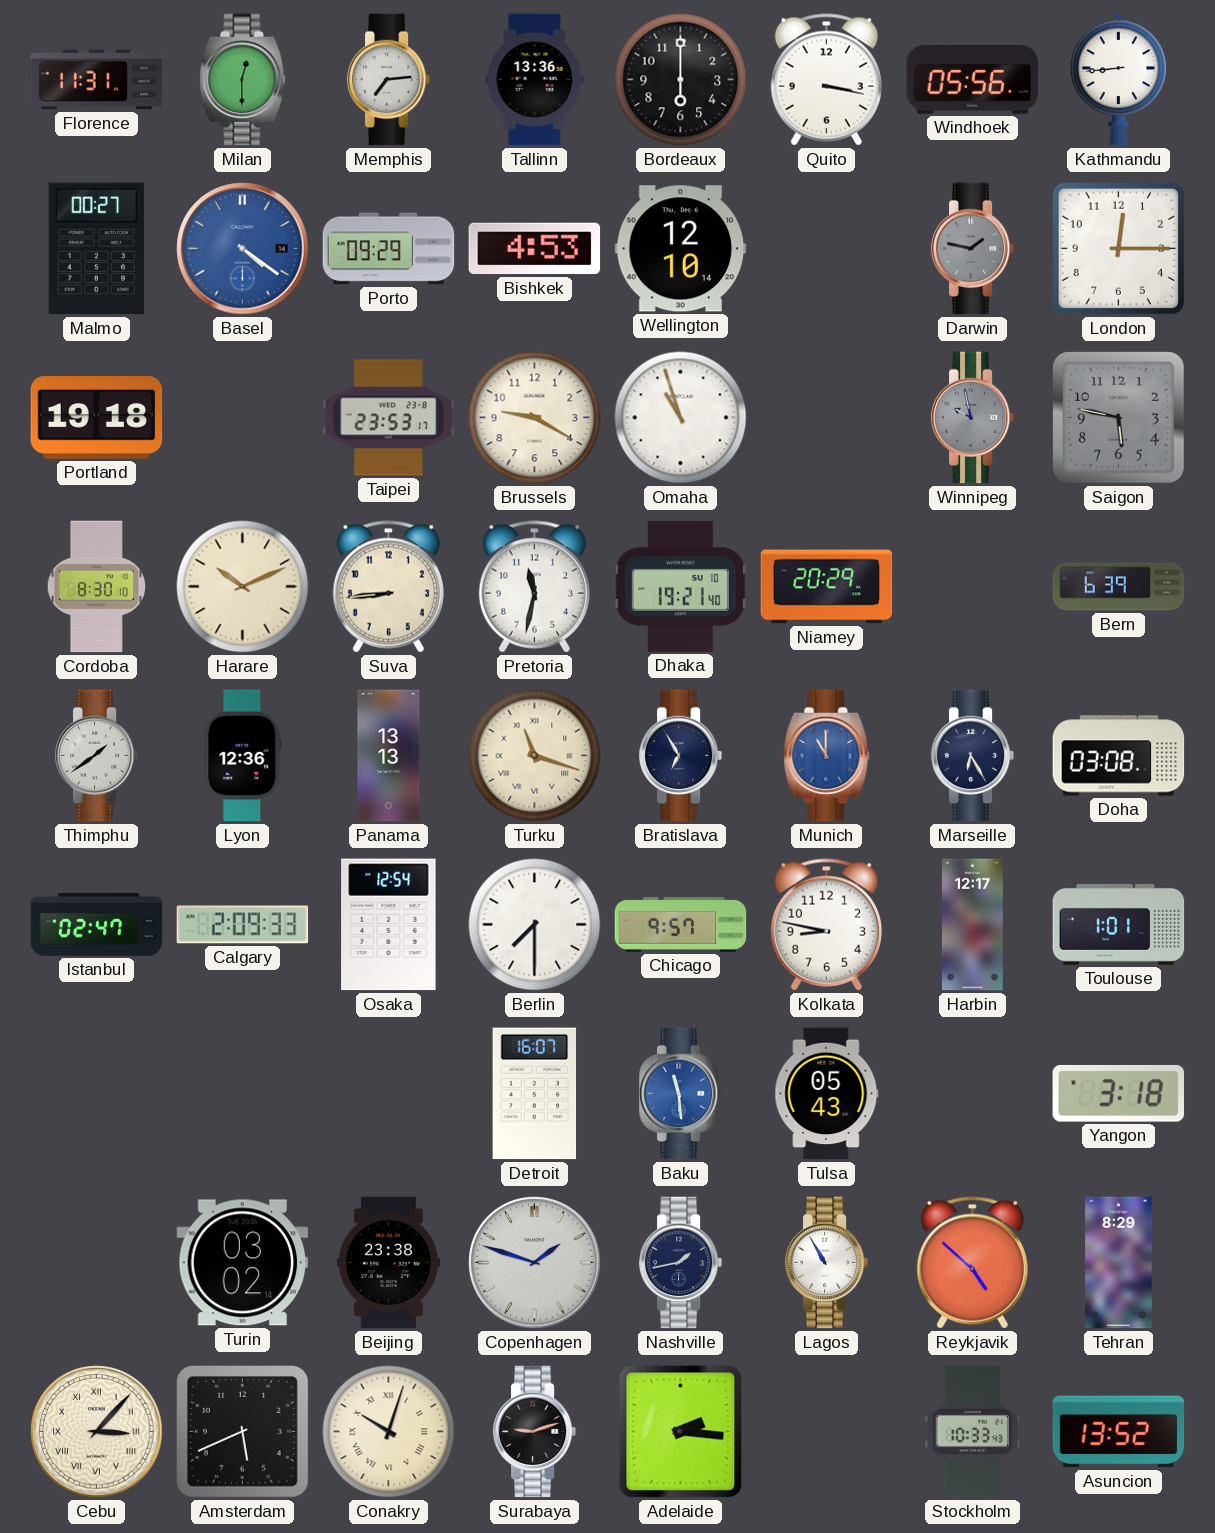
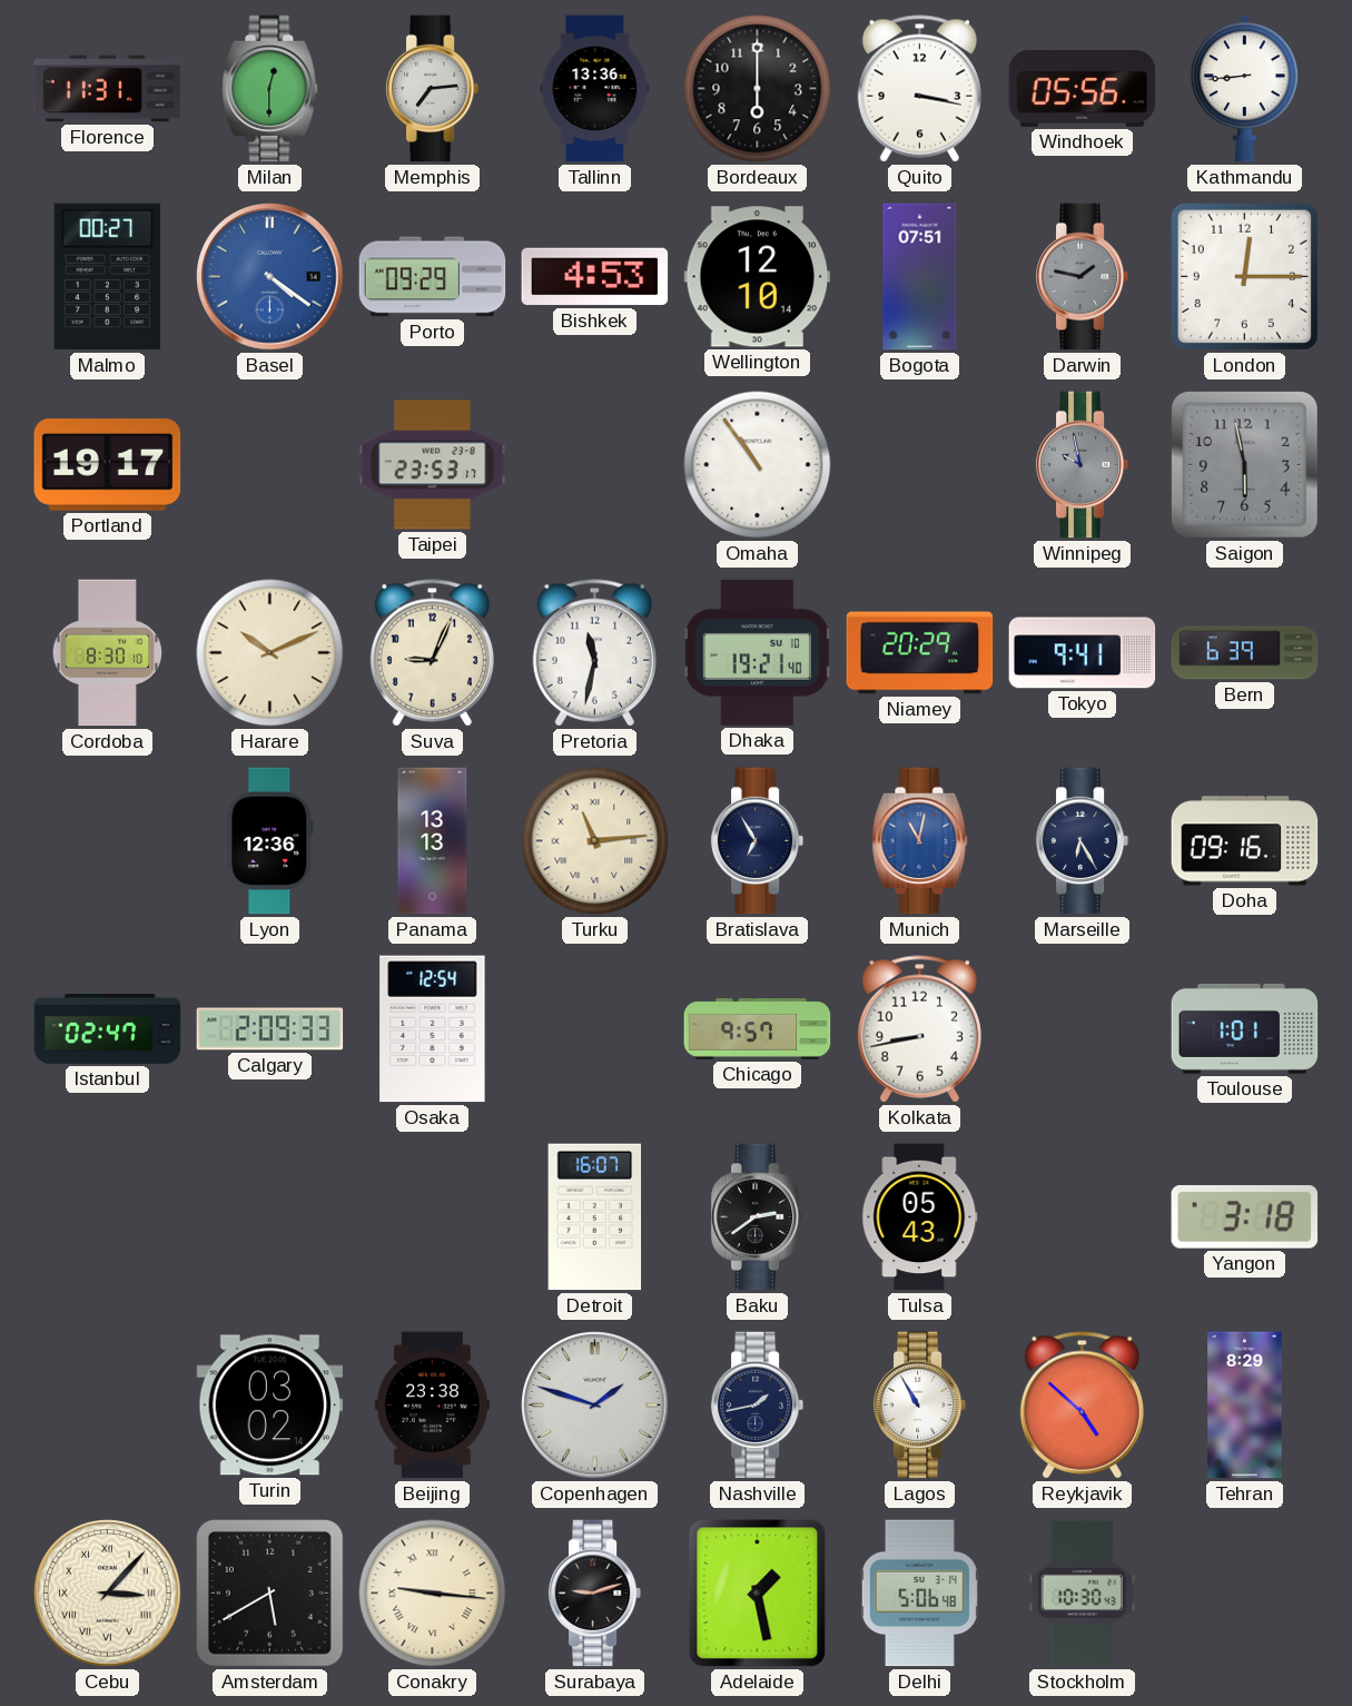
Bogota: none -> 07:51 (920, 277)
Portland: 19:18 -> 19:17 (108, 465)
Brussels: 9:20 -> none (535, 418)
Omaha: 10:57 -> 10:54 (758, 465)
Saigon: 5:47 -> 5:58 (1245, 465)
Suva: 8:44 -> 9:04 (432, 653)
Tokyo: none -> 9:41 (1083, 653)
Thimphu: 1:39 -> none (97, 756)
Turku: 11:18 -> 11:14 (595, 841)
Munich: 11:00 -> 11:02 (920, 841)
Doha: 03:08 -> 09:16 (1245, 841)
Berlin: 7:30 -> none (535, 925)
Kolkata: 8:47 -> 8:43 (919, 1029)
Harbin: 12:17 -> none (972, 925)
Baku: 11:29 -> 2:39 (758, 1217)
Baku dial: blue -> black (758, 1217)
Amsterdam: 5:41 -> 5:40 (270, 1594)
Conakry: 10:03 -> 9:16 (433, 1594)
Adelaide: 2:16 -> 1:28 (758, 1594)
Delhi: none -> 5:06 (919, 1594)
Stockholm: 10:33 -> 10:30 (1083, 1594)
Asuncion: 13:52 -> none (1119, 1432)
